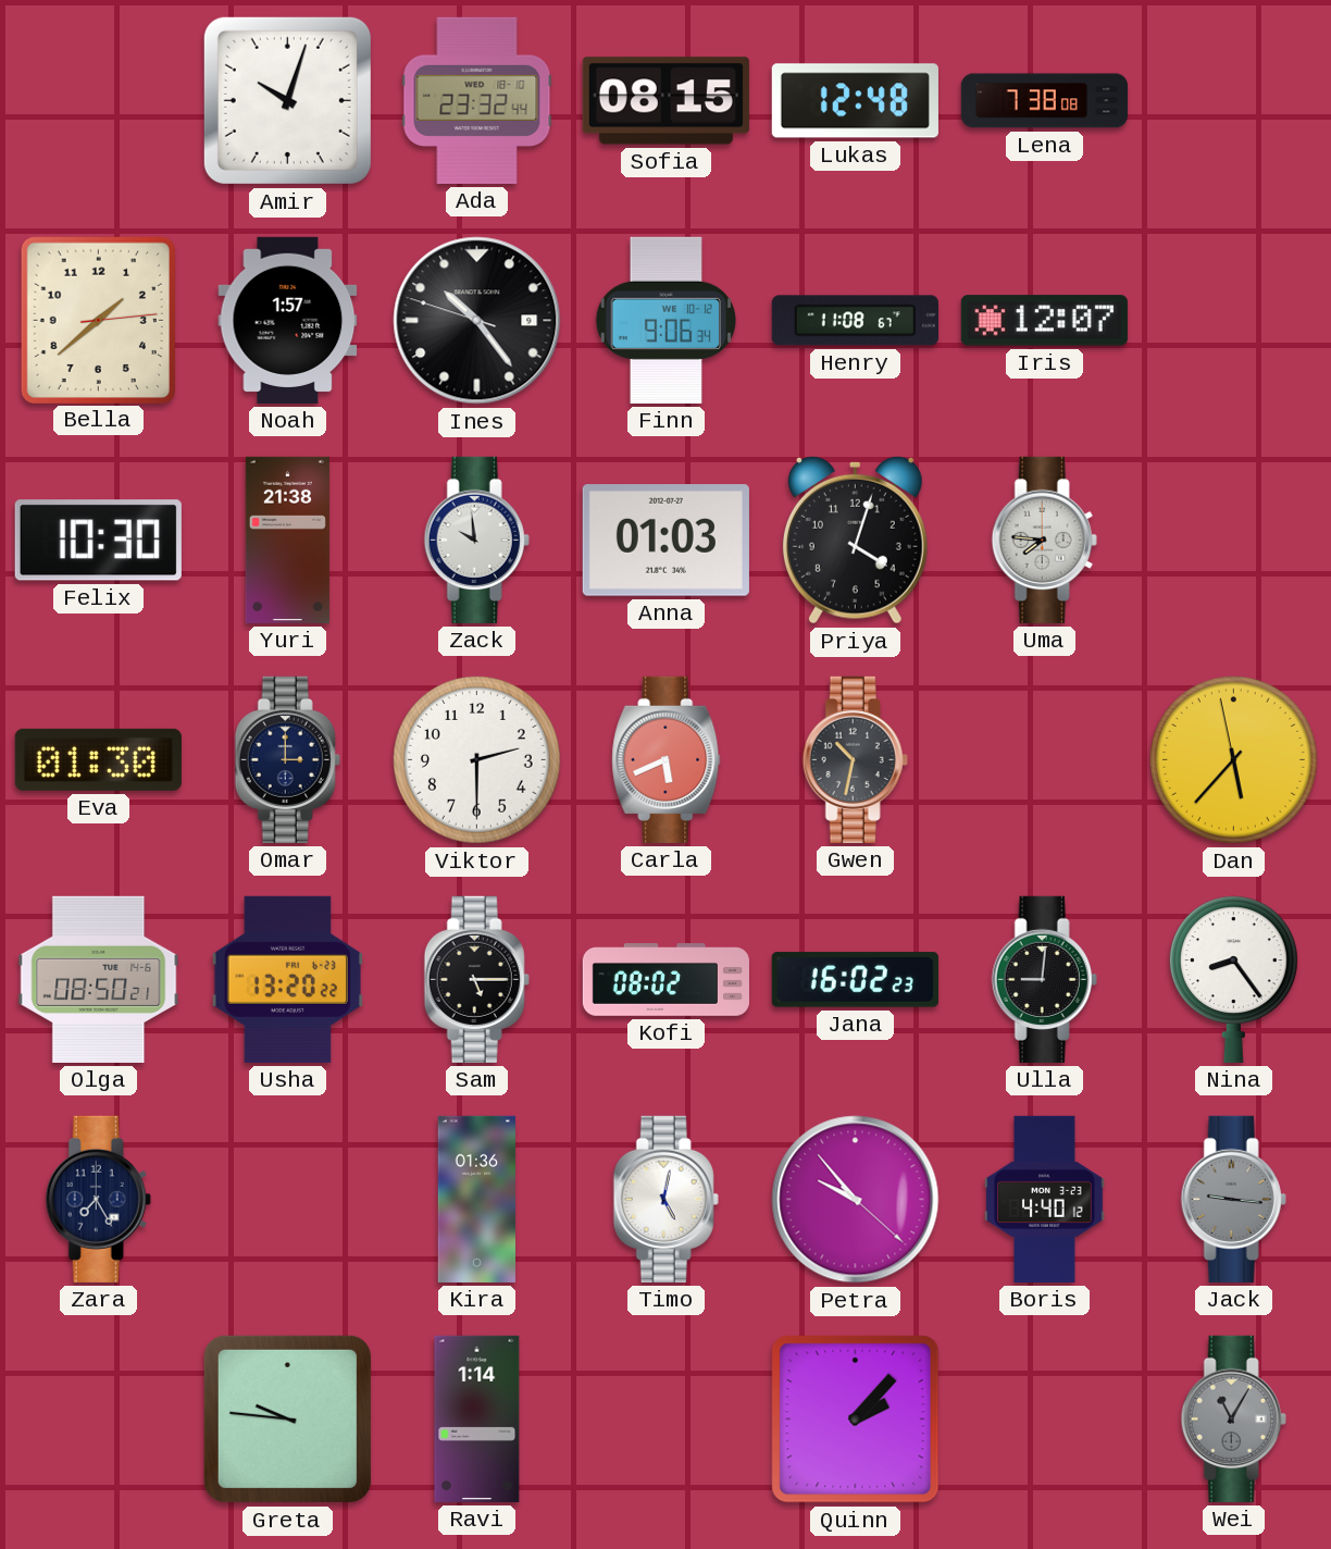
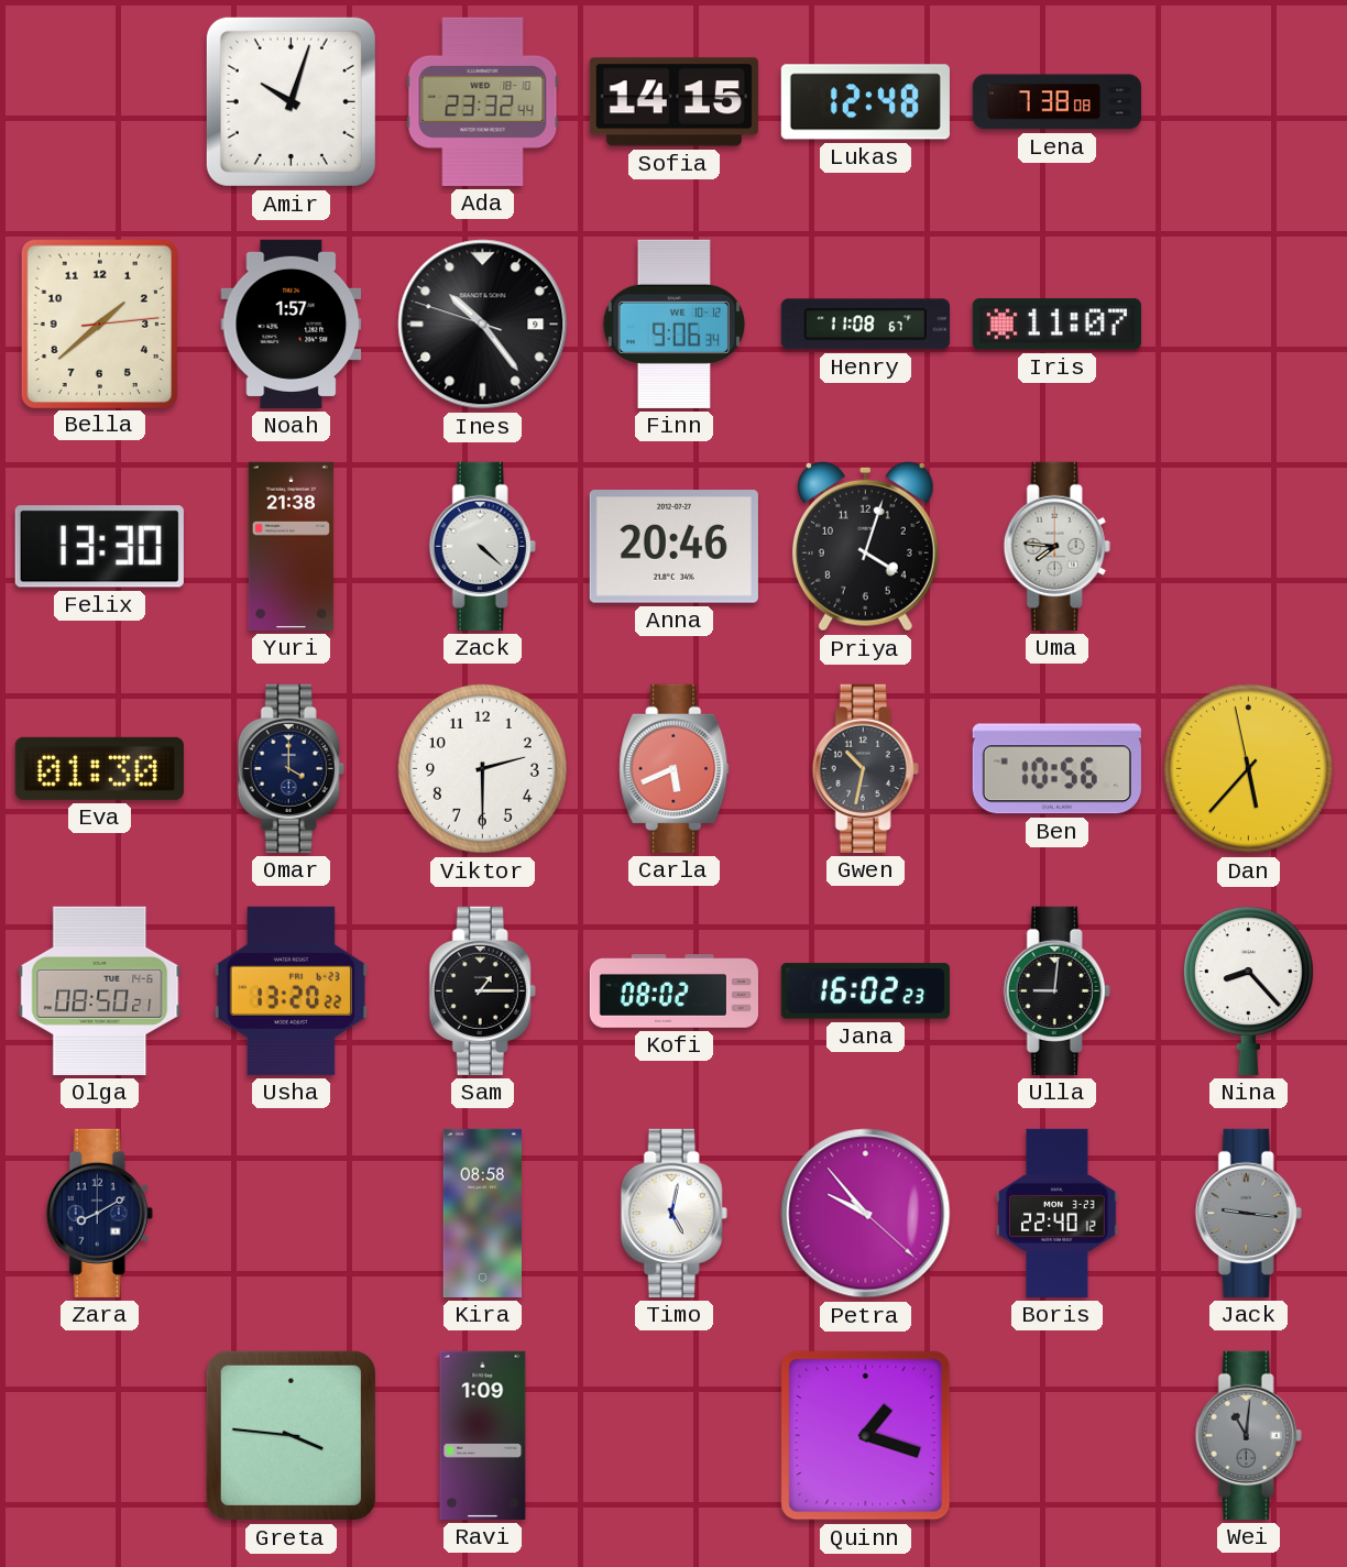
Sofia: 08:15 -> 14:15 (673, 102)
Iris: 12:07 -> 11:07 (1056, 325)
Felix: 10:30 -> 13:30 (99, 547)
Zack: 9:59 -> 4:22 (482, 546)
Anna: 01:03 -> 20:46 (673, 547)
Omar: 3:00 -> 4:00 (291, 768)
Ben: none -> 10:56 (1056, 769)
Sam: 5:15 -> 1:15 (482, 990)
Nina: 8:24 -> 8:23 (1248, 990)
Zara: 7:25 -> 8:10 (99, 1213)
Kira: 01:36 -> 08:58 (482, 1213)
Boris: 4:40 -> 22:40 (1058, 1213)
Greta: 9:46 -> 3:46 (291, 1435)
Ravi: 1:14 -> 1:09 (483, 1435)
Quinn: 2:07 -> 1:18 (866, 1436)
Wei: 11:05 -> 11:01 (1248, 1435)
